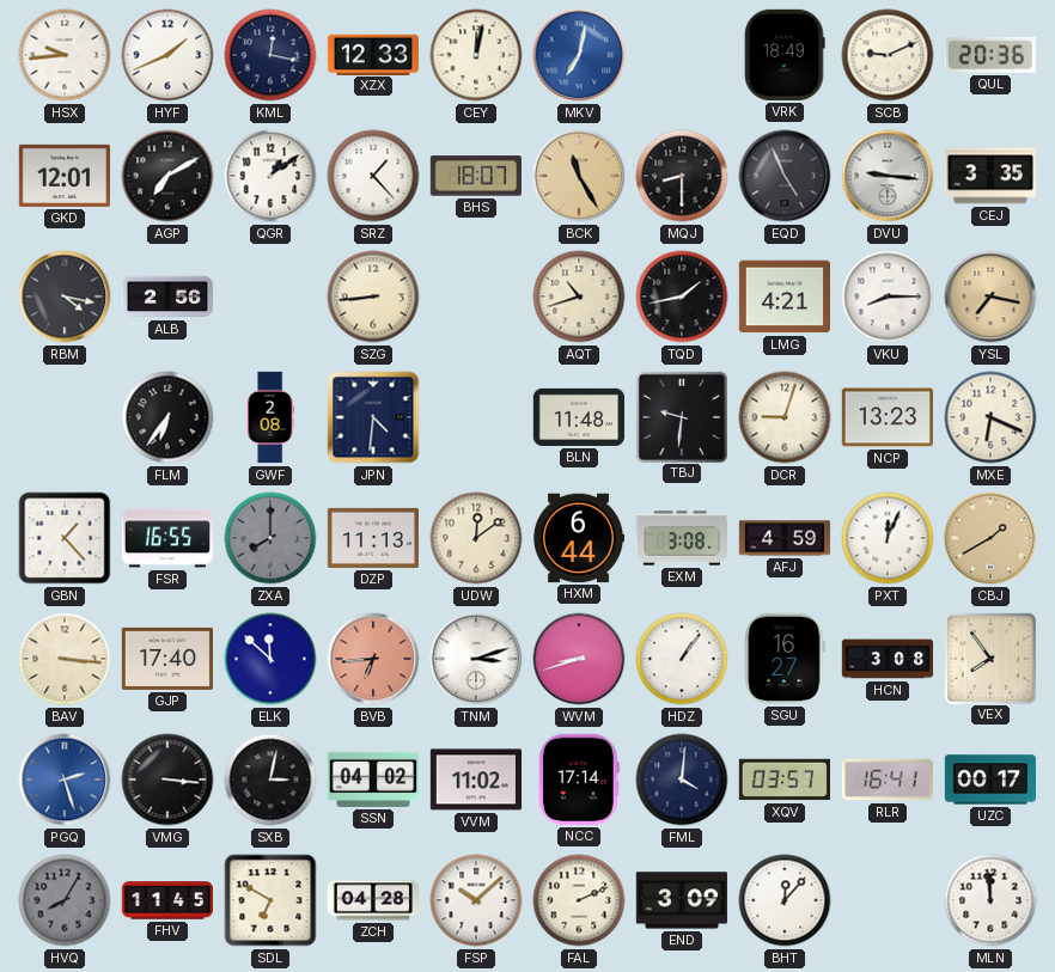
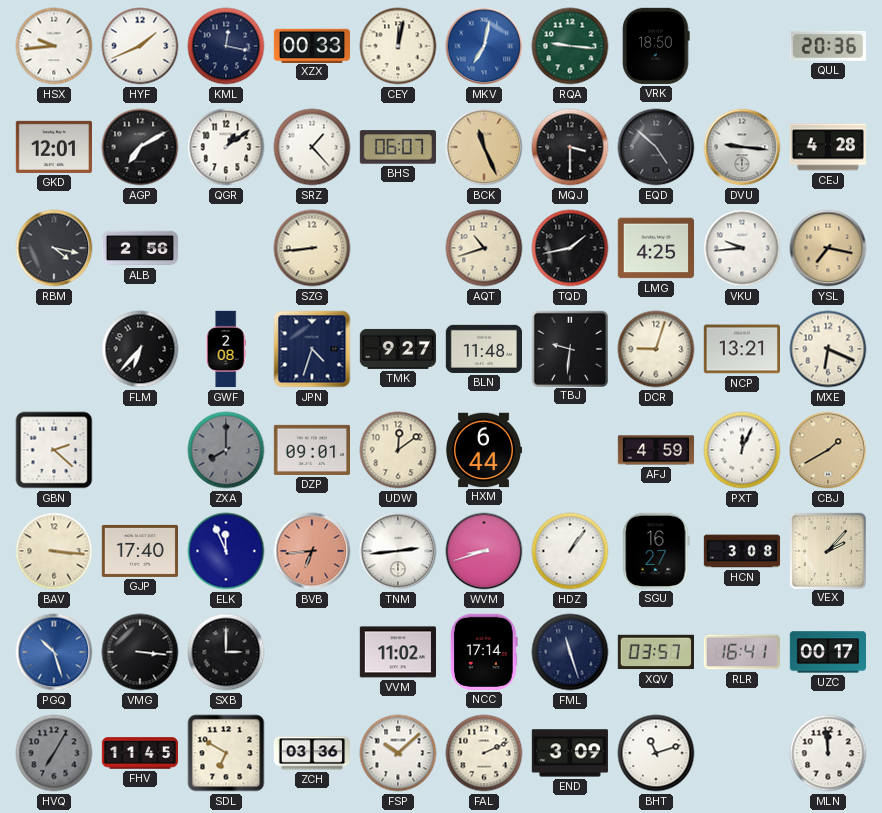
XZX: 12:33 -> 00:33 (311, 45)
RQA: none -> 9:16 (570, 46)
VRK: 18:49 -> 18:50 (656, 46)
SCB: 9:11 -> none (888, 55)
BHS: 18:07 -> 06:07 (397, 147)
BCK: 11:25 -> 11:26 (484, 147)
MQJ: 8:30 -> 3:30 (570, 147)
EQD: 4:56 -> 4:52 (656, 147)
CEJ: 3:35 -> 4:28 (827, 147)
LMG: 4:21 -> 4:25 (655, 248)
VKU: 8:15 -> 9:44 (742, 248)
FLM: 6:36 -> 6:37 (140, 349)
JPN: 4:31 -> 4:33 (312, 349)
TMK: none -> 9:27 (397, 349)
NCP: 13:23 -> 13:21 (741, 349)
GBN: 1:23 -> 2:22 (54, 450)
FSR: 16:55 -> none (166, 538)
DZP: 11:13 -> 09:01 (311, 450)
EXM: 3:08 -> none (681, 538)
ELK: 11:52 -> 11:56 (226, 551)
TNM: 3:12 -> 2:44 (398, 551)
VEX: 7:54 -> 2:07 (827, 550)
PGQ: 2:27 -> 10:27 (54, 652)
SXB: 3:02 -> 3:00 (226, 652)
SSN: 04:02 -> none (372, 780)
FML: 4:01 -> 11:27 (570, 652)
HVQ: 8:05 -> 7:05 (54, 753)
ZCH: 04:28 -> 03:36 (311, 753)
BHT: 12:07 -> 11:12 (656, 753)
